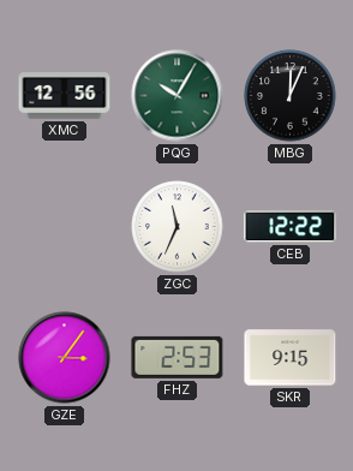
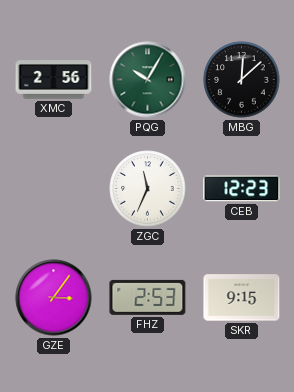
XMC: 12:56 -> 2:56 (54, 80)
MBG: 12:04 -> 12:08 (242, 80)
CEB: 12:22 -> 12:23 (242, 189)
